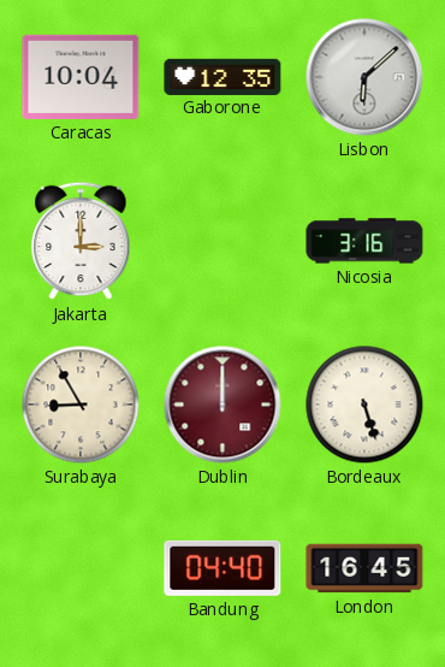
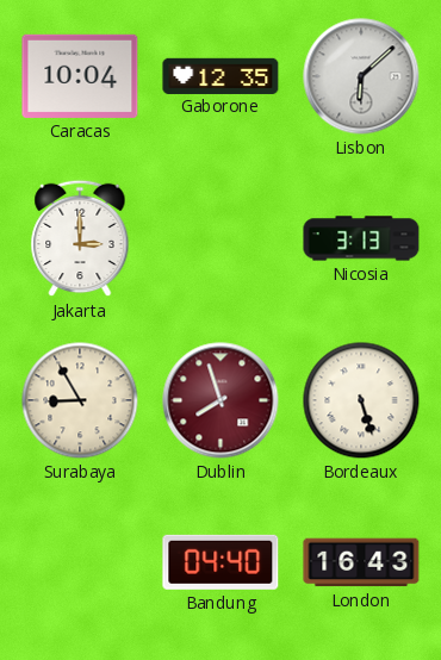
Nicosia: 3:16 -> 3:13 (361, 238)
Dublin: 12:00 -> 7:57 (220, 400)
London: 16:45 -> 16:43 (361, 562)
